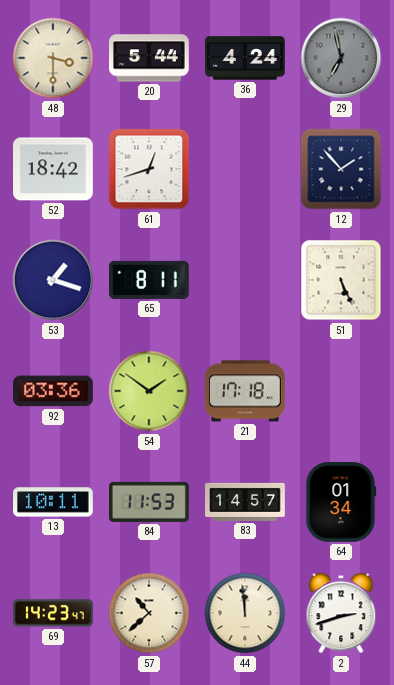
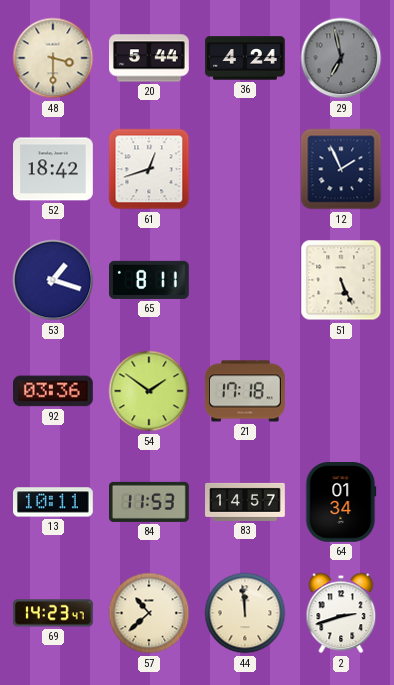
12: 1:53 -> 1:56 (341, 169)
